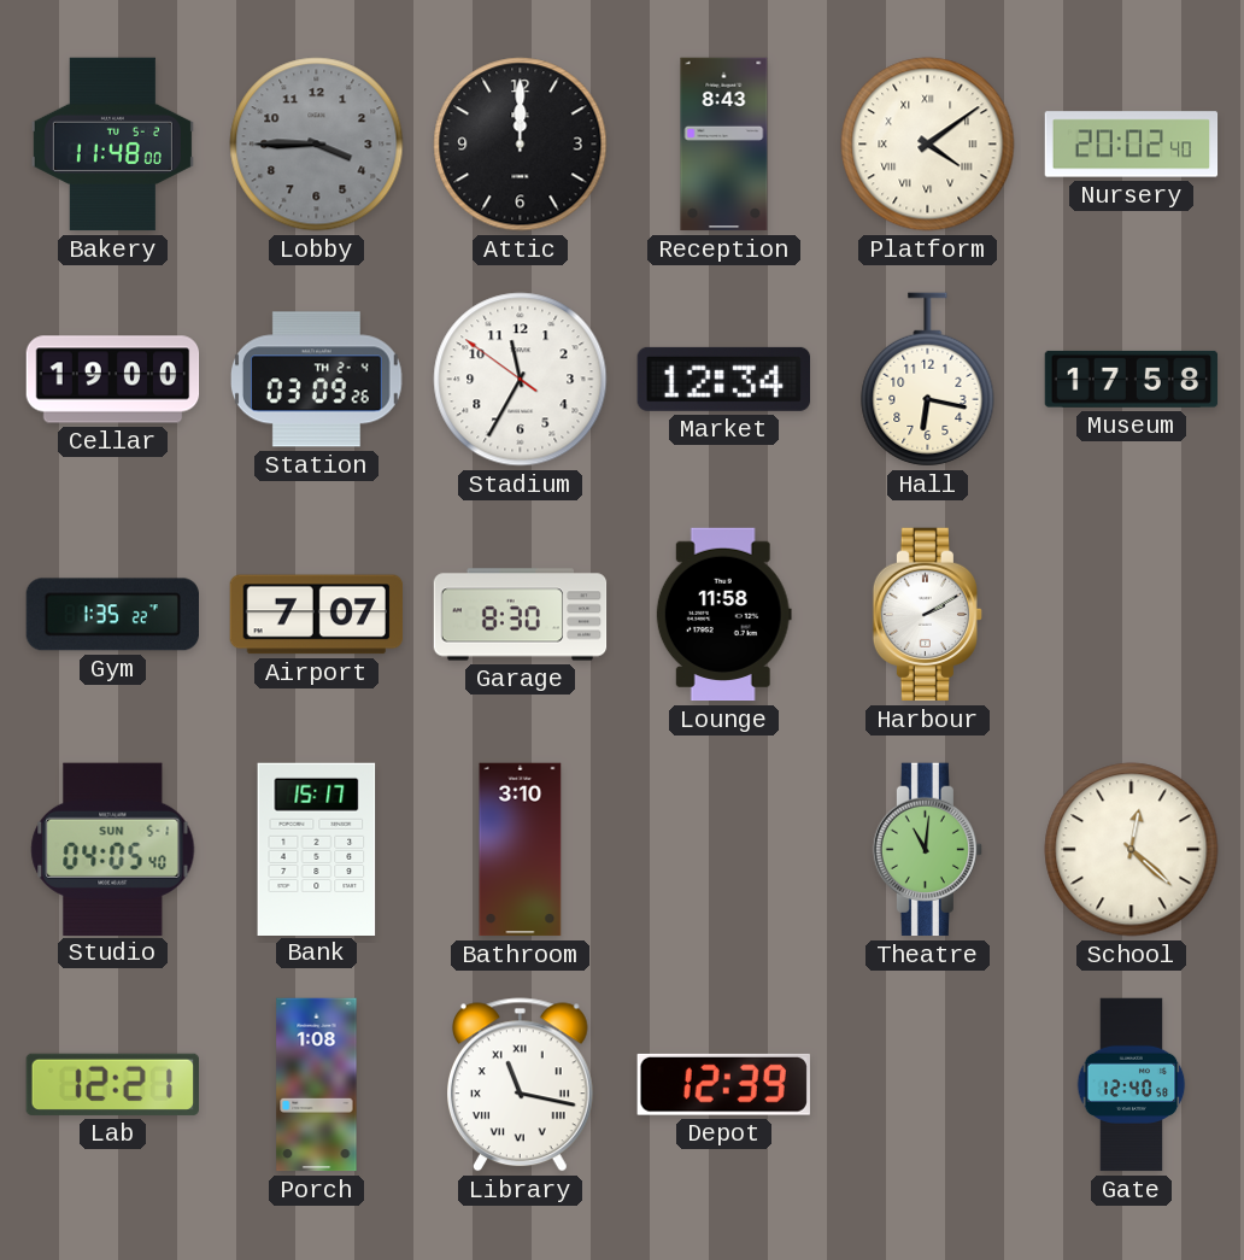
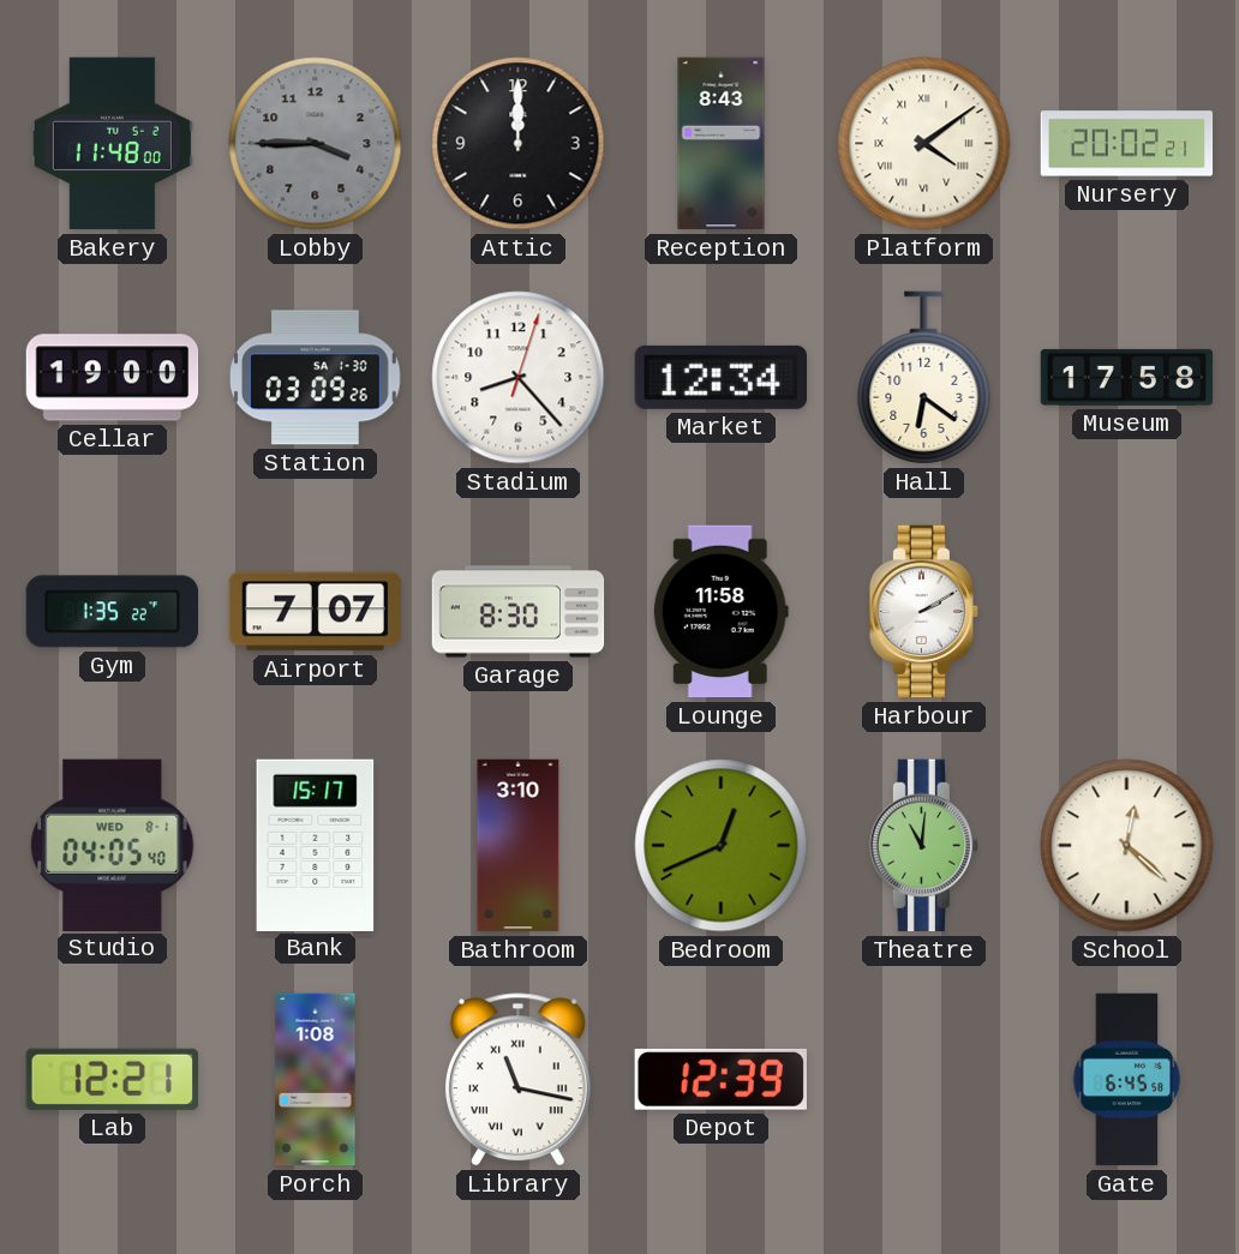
Nursery: 20:02:40 -> 20:02:21 (1127, 144)
Station date: TH 2-4 -> SA 1-30 (315, 378)
Stadium: 11:34 -> 8:23 (519, 378)
Hall: 6:17 -> 6:21 (924, 378)
Studio date: SUN 5-1 -> WED 8-1 (113, 845)
Bedroom: none -> 12:41 (722, 846)
Gate: 12:40 -> 6:45 (1127, 1080)
